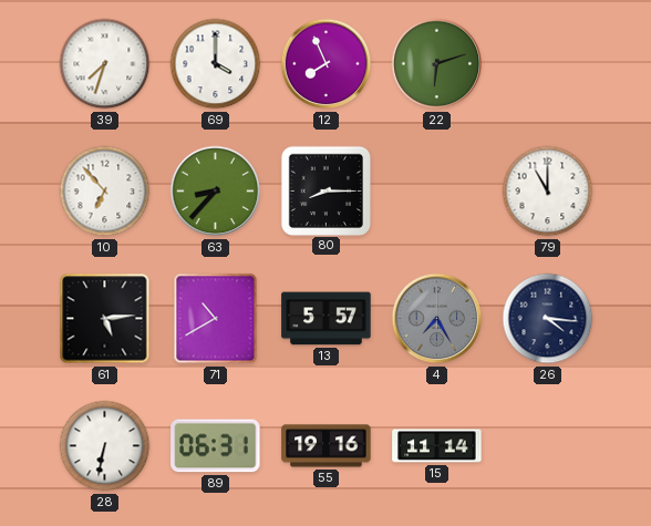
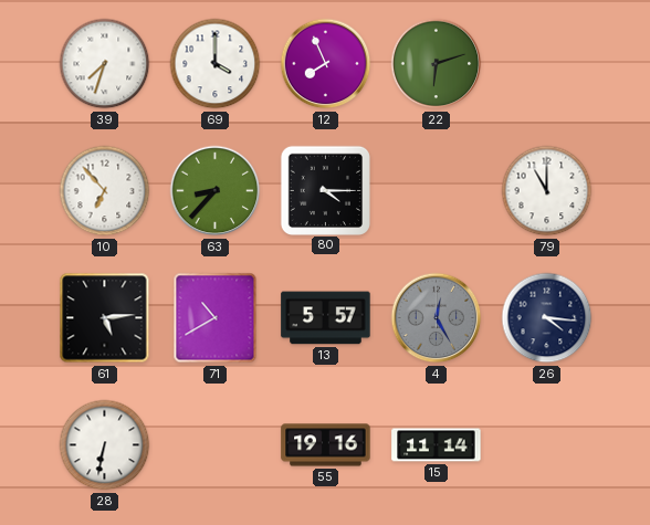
80: 8:15 -> 4:15 (325, 190)
4: 7:25 -> 12:25 (437, 318)
89: 06:31 -> none (216, 446)
